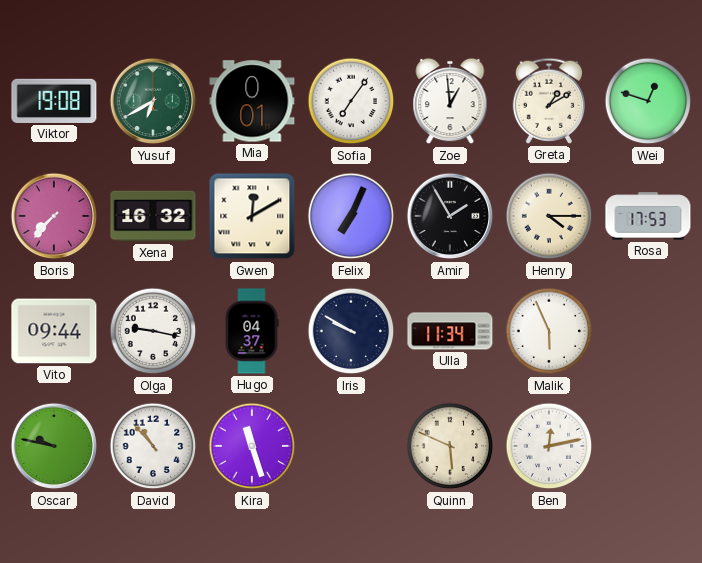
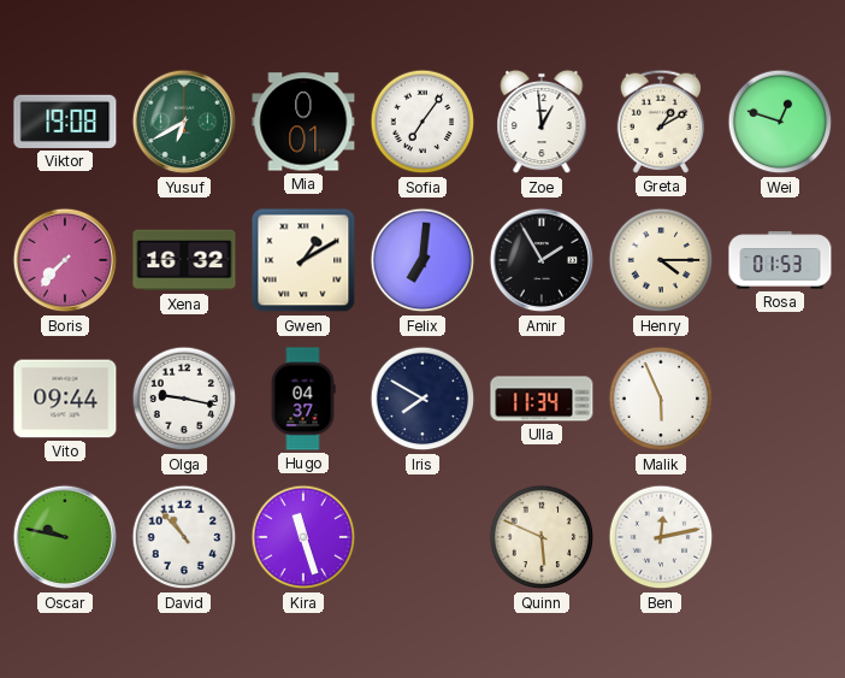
Gwen: 12:10 -> 1:10 (303, 260)
Felix: 7:04 -> 7:01 (422, 260)
Rosa: 17:53 -> 01:53 (780, 260)
Iris: 9:50 -> 7:50 (422, 399)
